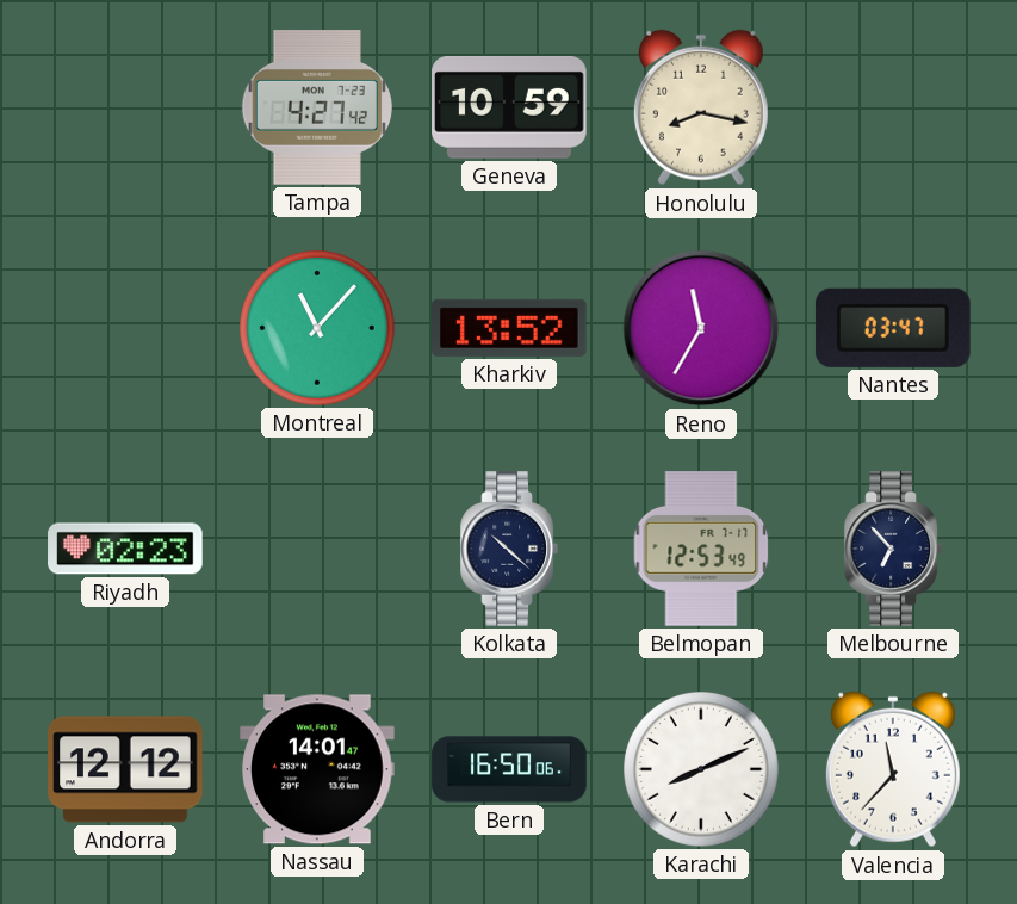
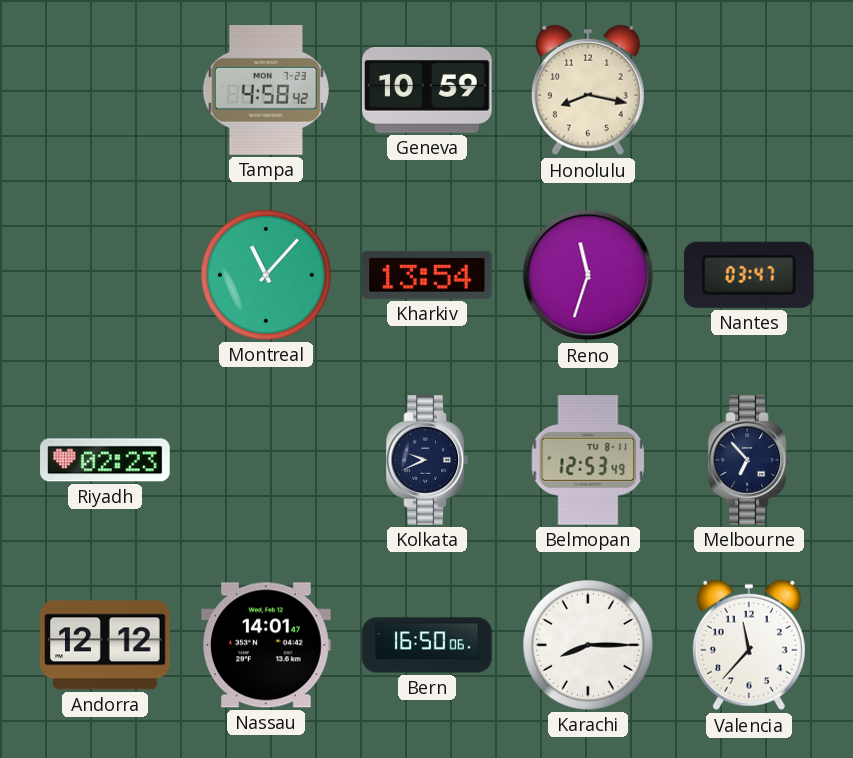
Tampa: 4:27 -> 4:58 (266, 91)
Kharkiv: 13:52 -> 13:54 (428, 275)
Reno: 11:35 -> 11:33 (588, 275)
Kolkata: 10:22 -> 9:41 (426, 460)
Belmopan date: FR 7-17 -> TU 8-11 (588, 460)
Karachi: 8:11 -> 8:15 (589, 646)
